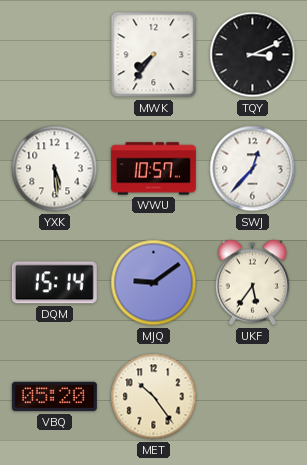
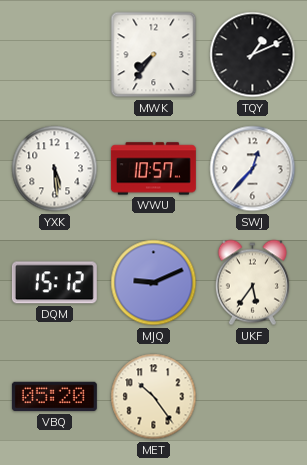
TQY: 3:11 -> 1:11 (253, 55)
DQM: 15:14 -> 15:12 (54, 283)
MJQ: 9:09 -> 9:11 (154, 283)
